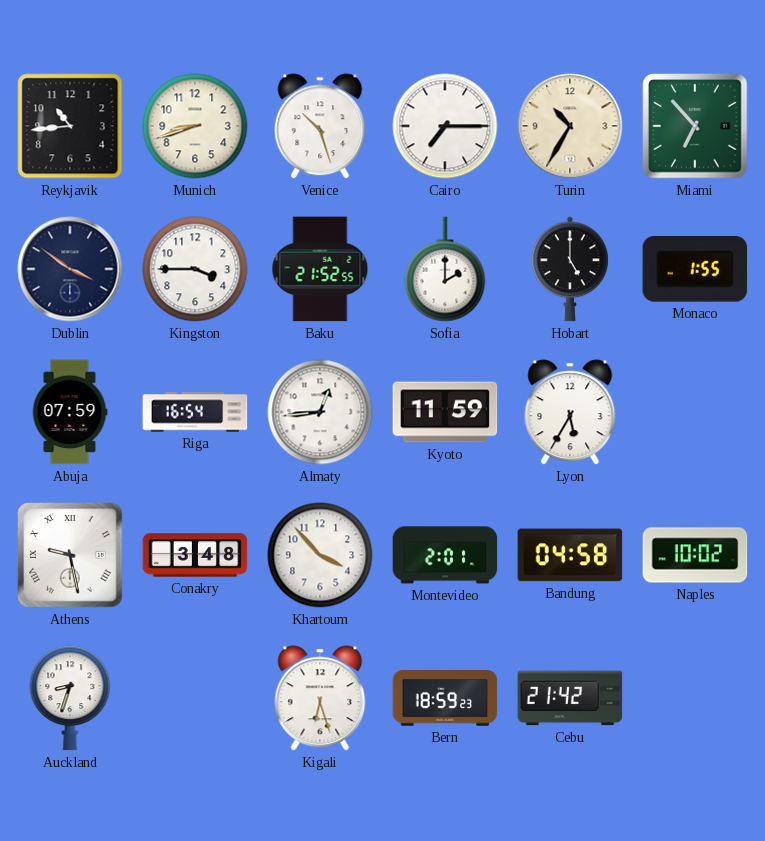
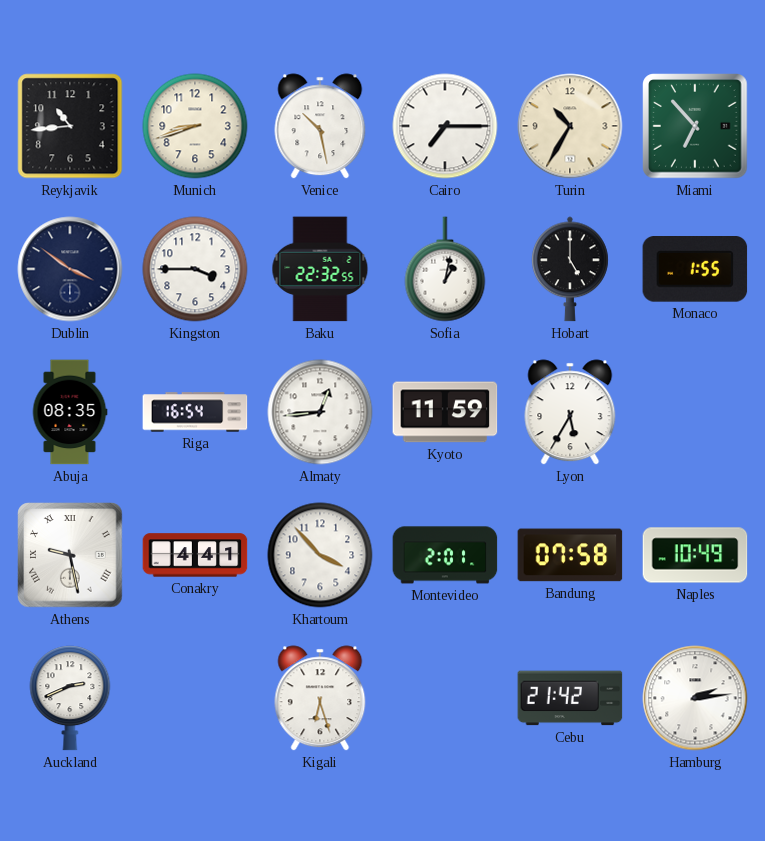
Venice: 10:27 -> 10:28 (320, 126)
Baku: 21:52 -> 22:32 (320, 269)
Sofia: 2:00 -> 1:02 (445, 269)
Abuja: 07:59 -> 08:35 (70, 412)
Conakry: 3:48 -> 4:41 (195, 555)
Bandung: 04:58 -> 07:58 (570, 555)
Naples: 10:02 -> 10:49 (695, 555)
Auckland: 8:33 -> 2:41 (70, 698)
Bern: 18:59 -> none (445, 698)
Hamburg: none -> 2:14 (695, 698)
